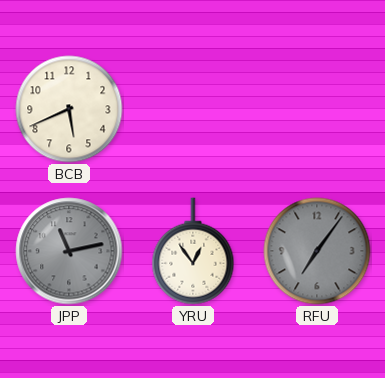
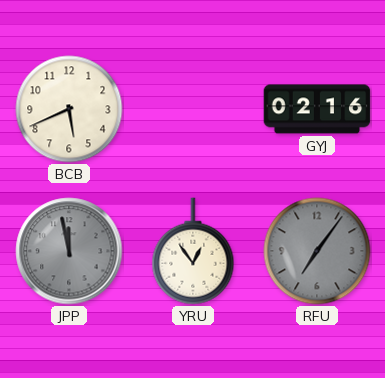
GYJ: none -> 02:16 (317, 109)
JPP: 11:13 -> 11:58 (69, 251)
